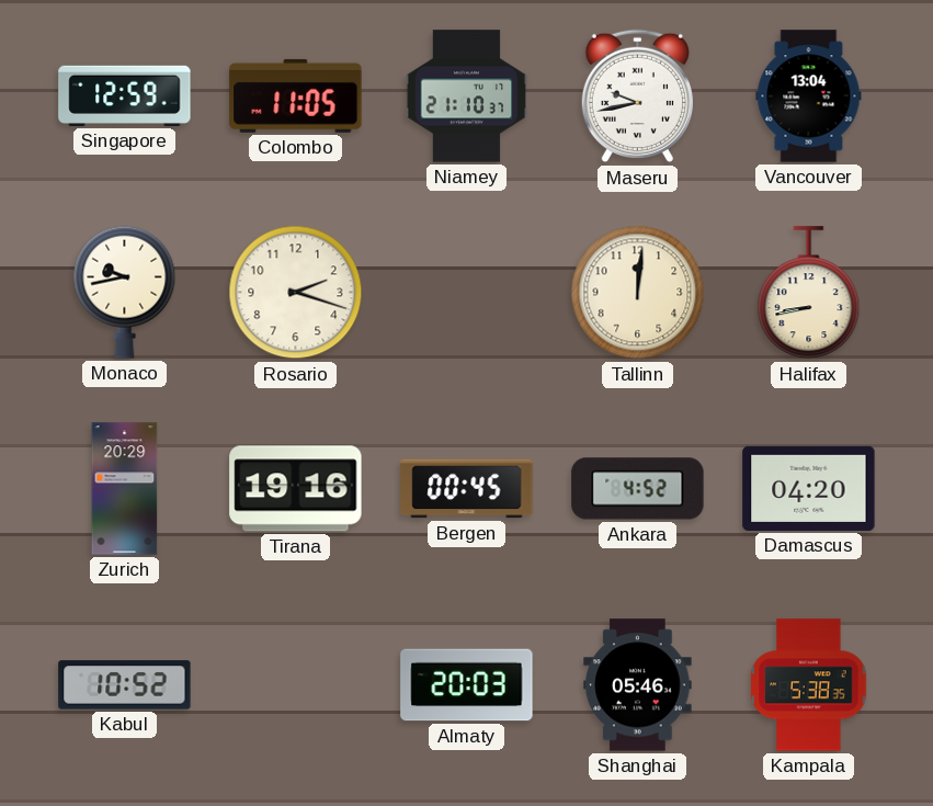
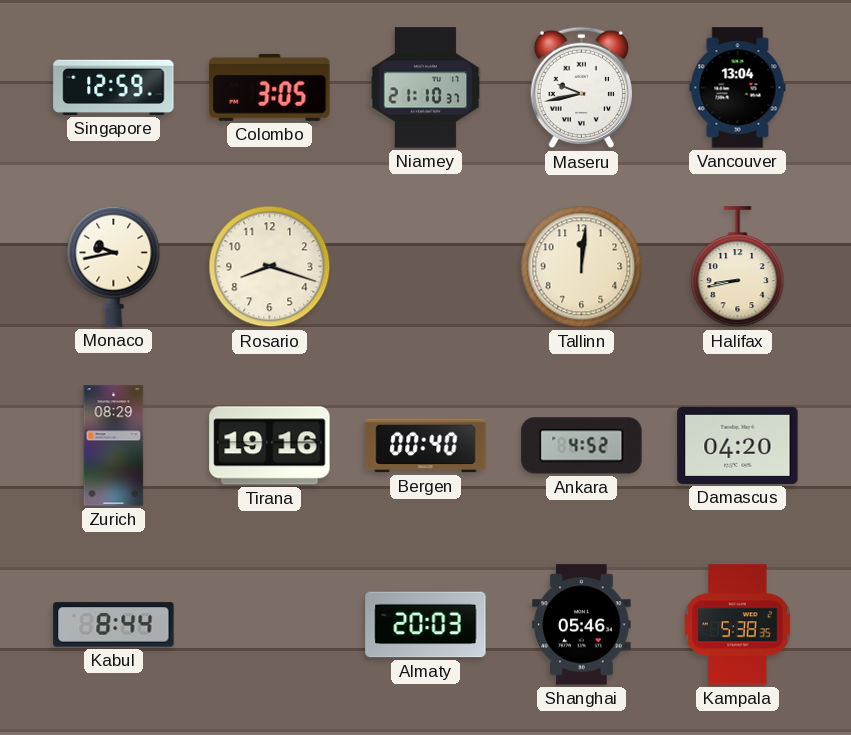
Colombo: 11:05 -> 3:05 (270, 87)
Rosario: 2:18 -> 8:18 (270, 267)
Zurich: 20:29 -> 08:29 (114, 446)
Bergen: 00:45 -> 00:40 (426, 446)
Kabul: 10:52 -> 8:44 (114, 625)
